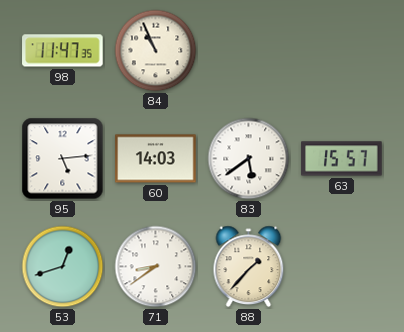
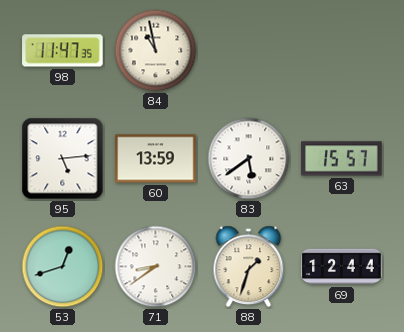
84: 10:56 -> 10:58 (156, 51)
60: 14:03 -> 13:59 (156, 159)
88: 1:37 -> 1:33 (249, 267)
69: none -> 12:44 (342, 267)
